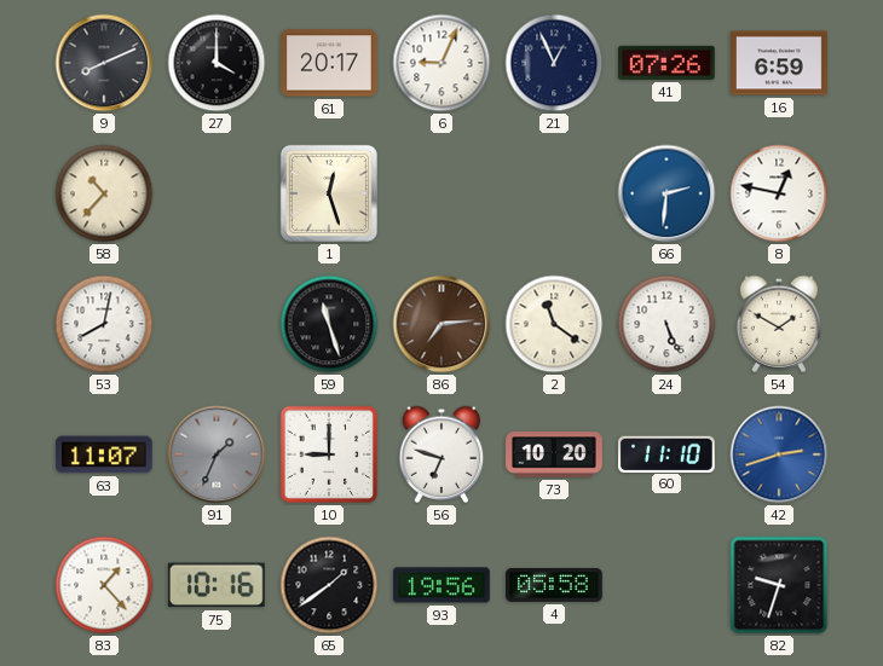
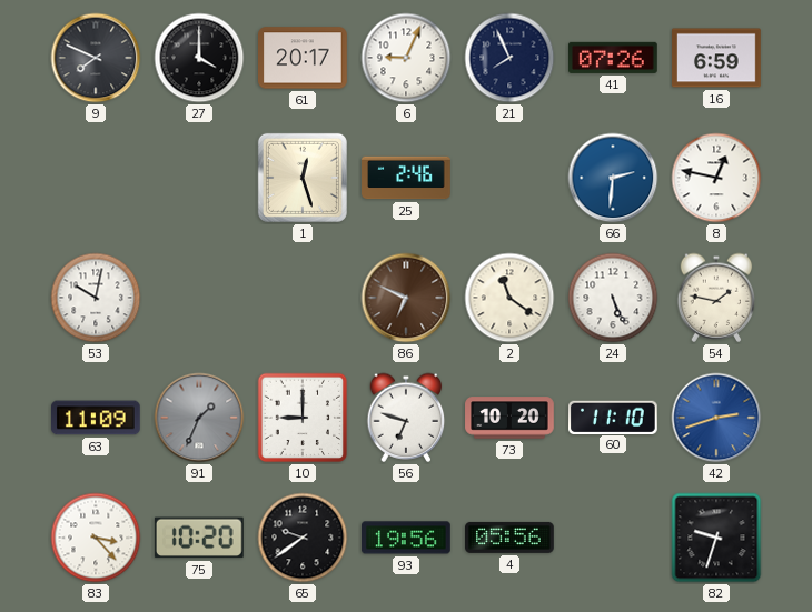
9: 8:11 -> 7:49 (96, 58)
21: 12:56 -> 7:56 (509, 58)
58: 10:37 -> none (104, 193)
25: none -> 2:46 (406, 178)
53: 8:02 -> 10:02 (96, 298)
59: 11:27 -> none (329, 324)
86: 7:14 -> 6:49 (406, 298)
54: 1:50 -> 1:47 (716, 298)
63: 11:07 -> 11:09 (97, 418)
83: 1:23 -> 3:23 (96, 538)
75: 10:16 -> 10:20 (199, 538)
65: 1:39 -> 9:39 (303, 538)
4: 05:58 -> 05:56 (511, 538)
